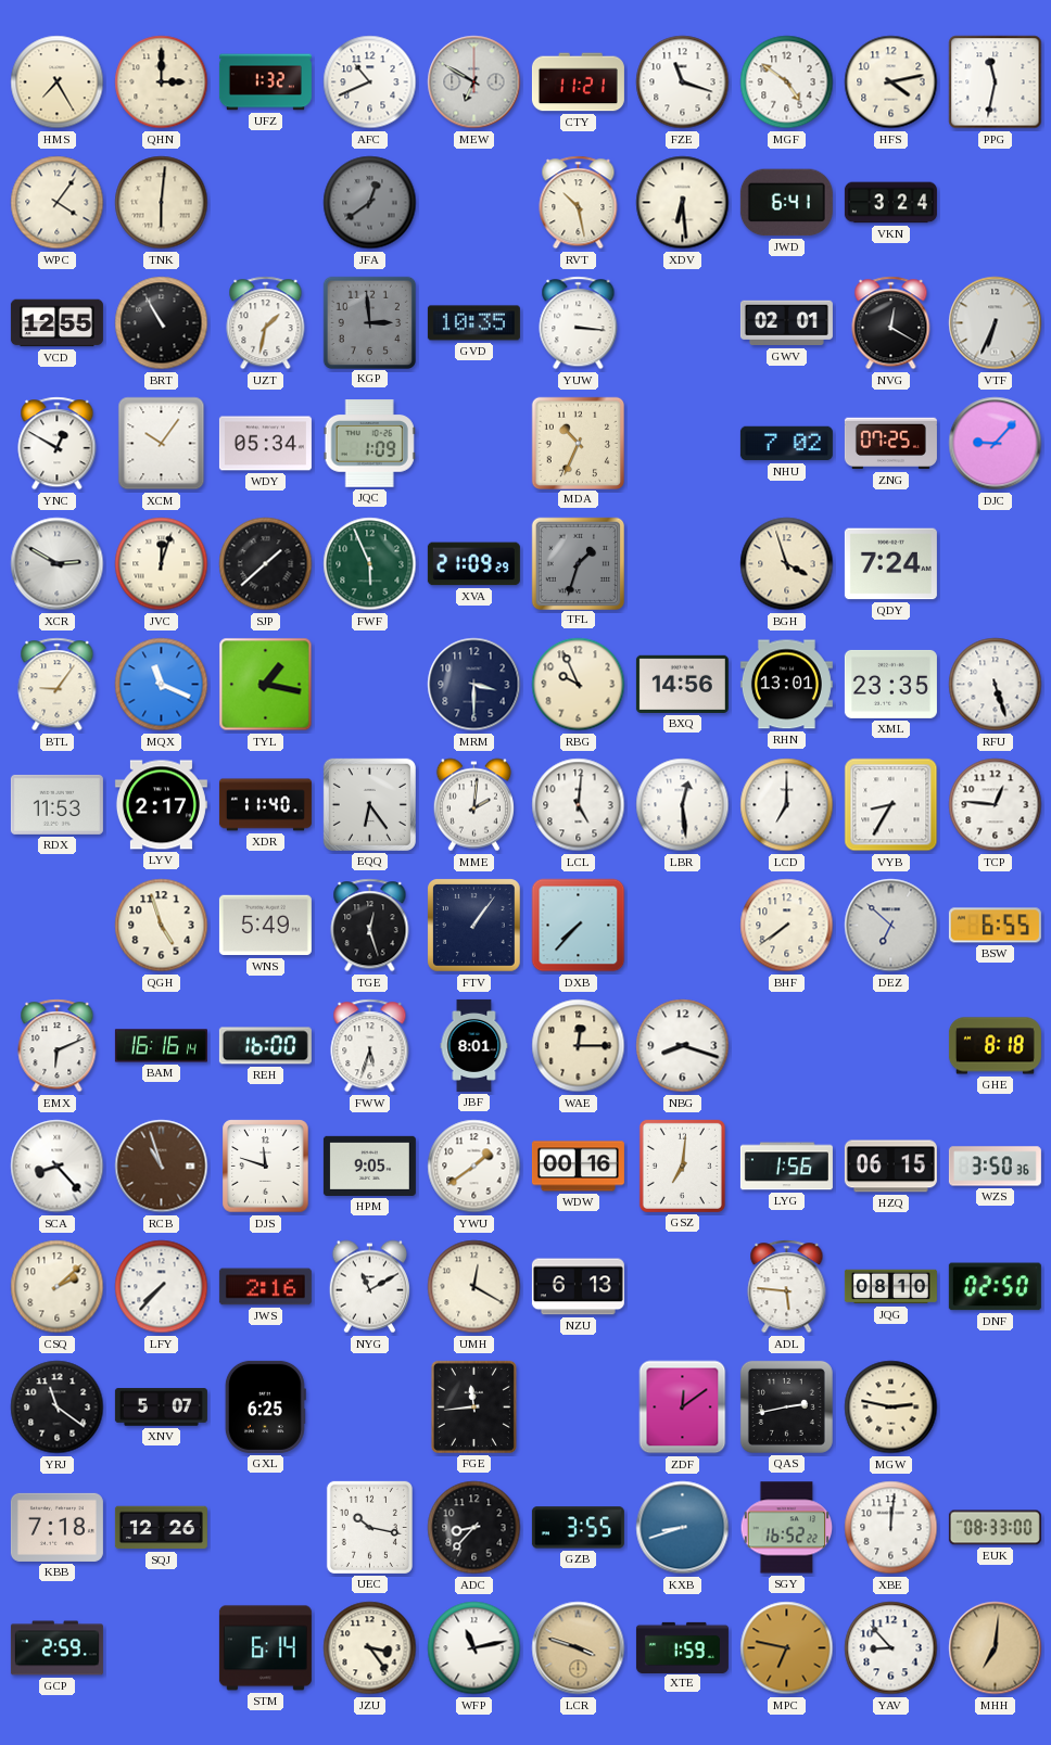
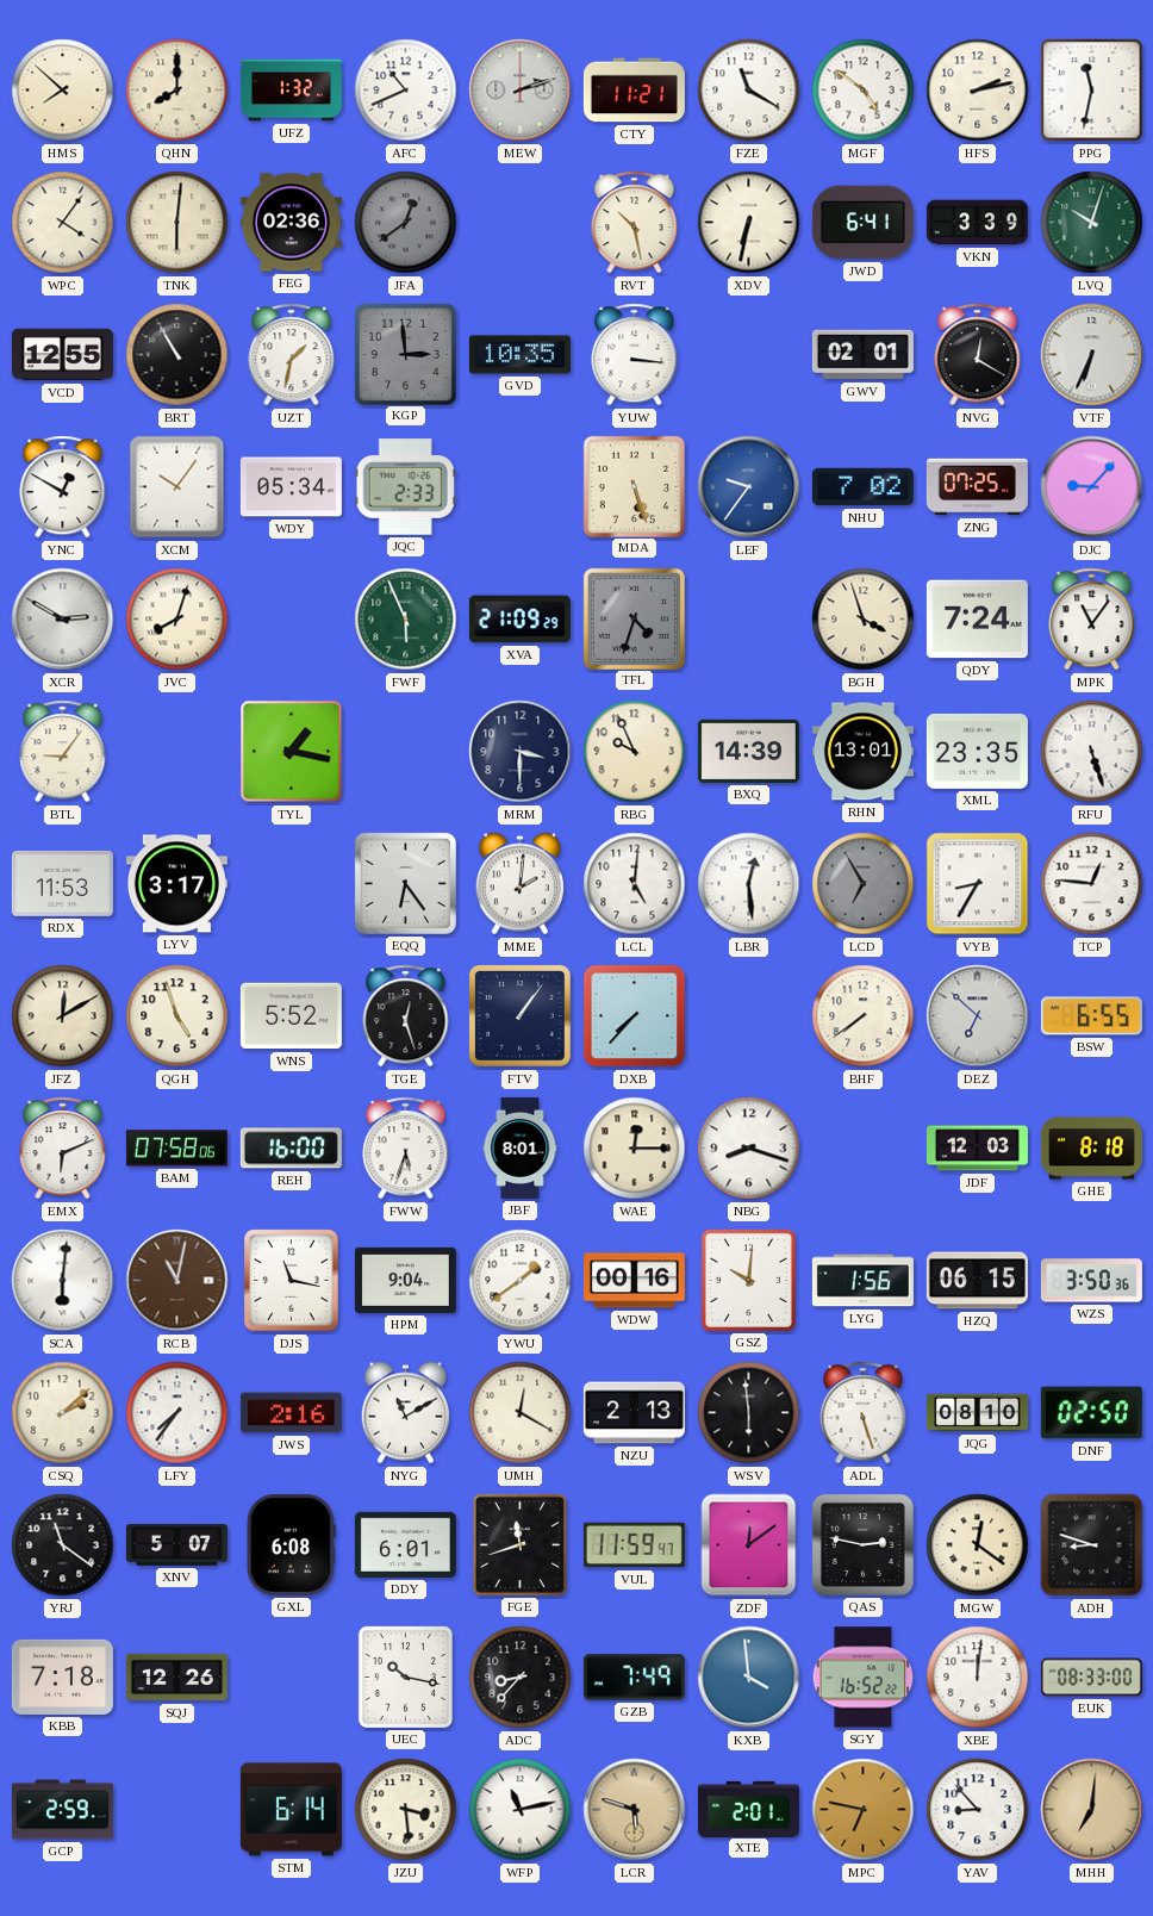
HMS: 7:25 -> 7:52 (63, 91)
QHN: 3:00 -> 8:00 (177, 91)
MEW: 6:50 -> 2:12 (521, 91)
FZE: 11:18 -> 11:20 (749, 91)
HFS: 4:13 -> 2:13 (978, 91)
FEG: none -> 02:36 (291, 223)
XDV: 6:29 -> 6:32 (749, 223)
VKN: 3:24 -> 3:39 (977, 223)
LVQ: none -> 10:03 (1092, 223)
JQC: 1:09 -> 2:33 (405, 487)
MDA: 10:34 -> 5:27 (634, 486)
LEF: none -> 9:36 (749, 487)
JVC: 12:03 -> 8:03 (177, 620)
SJP: 1:38 -> none (266, 564)
TFL: 1:33 -> 4:33 (634, 618)
MPK: none -> 11:06 (1092, 620)
MQX: 11:19 -> none (162, 685)
BXQ: 14:56 -> 14:39 (748, 751)
LYV: 2:17 -> 3:17 (176, 884)
XDR: 11:40 -> none (265, 805)
LCD: 7:00 -> 6:55 (864, 884)
LCD dial: white -> grey (864, 884)
JFZ: none -> 12:10 (63, 1016)
WNS: 5:49 -> 5:52 (291, 1016)
BAM: 16:16 -> 07:58 (176, 1149)
JDF: none -> 12:03 (977, 1149)
SCA: 8:23 -> 6:01 (63, 1281)
RCB: 10:57 -> 11:02 (177, 1281)
DJS: 11:48 -> 11:17 (292, 1281)
HPM: 9:05 -> 9:04 (405, 1280)
GSZ: 7:01 -> 10:01 (748, 1280)
LFY: 7:37 -> 7:36 (177, 1413)
NZU: 6:13 -> 2:13 (634, 1413)
WSV: none -> 5:59 (749, 1413)
ADL: 5:46 -> 5:27 (864, 1413)
GXL: 6:25 -> 6:08 (291, 1544)
DDY: none -> 6:01 (405, 1544)
FGE: 11:44 -> 11:42 (519, 1544)
VUL: none -> 11:59 (634, 1545)
QAS: 2:43 -> 2:47 (862, 1544)
MGW: 2:47 -> 12:21 (978, 1545)
ADH: none -> 8:48 (1092, 1545)
GZB: 3:55 -> 7:49 (634, 1678)
KXB: 8:42 -> 3:59 (749, 1678)
JZU: 3:24 -> 3:29 (406, 1810)
LCR: 3:48 -> 5:48 (635, 1810)
XTE: 1:59 -> 2:01 (748, 1809)
